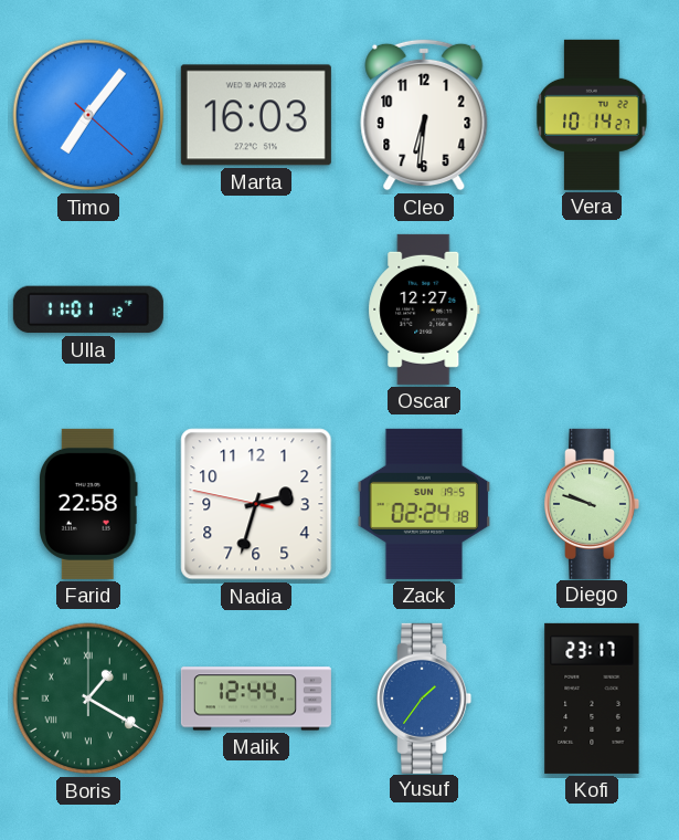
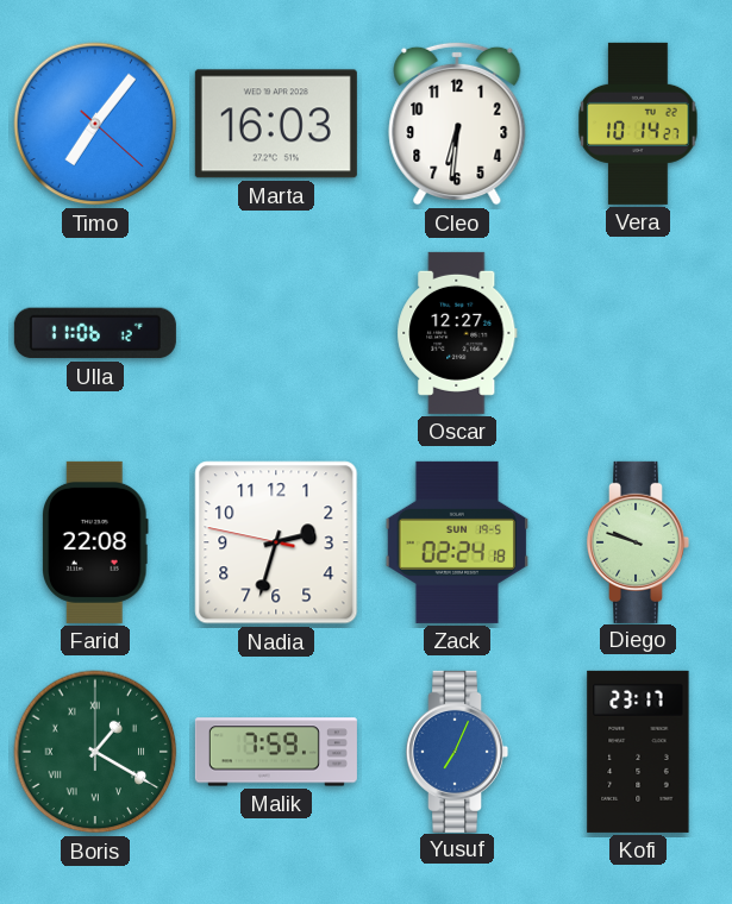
Ulla: 11:01 -> 11:06 (95, 333)
Farid: 22:58 -> 22:08 (96, 542)
Malik: 12:44 -> 7:59 (276, 752)
Yusuf: 1:36 -> 7:04 (458, 752)
